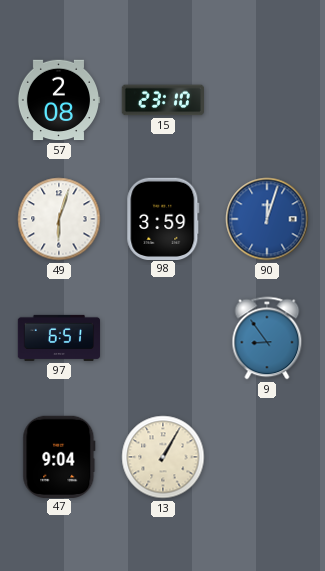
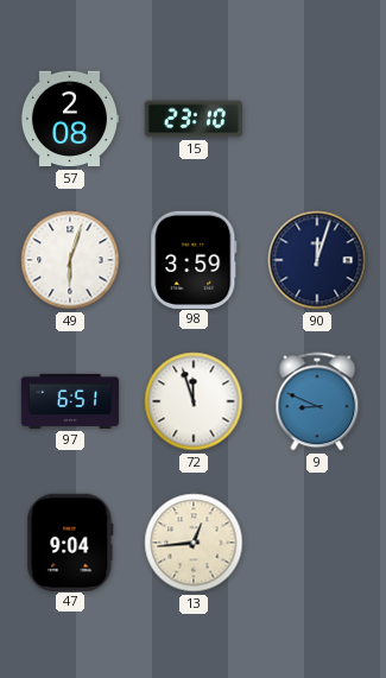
90 dial: blue -> navy (317, 260)
72: none -> 11:57 (194, 401)
9: 8:54 -> 8:49 (317, 401)
13: 1:05 -> 12:44 (194, 543)
